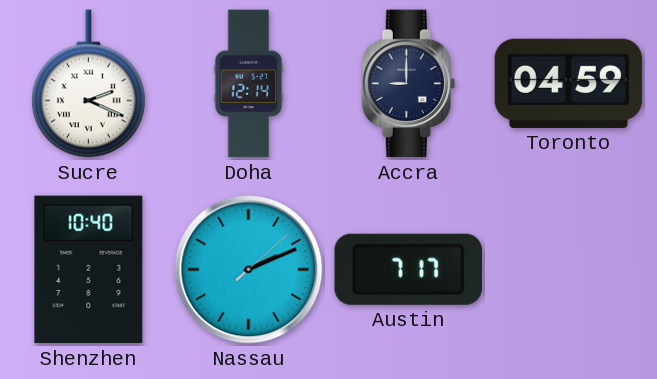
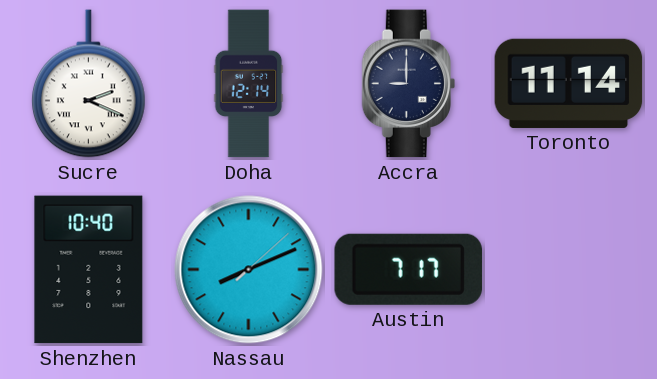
Toronto: 04:59 -> 11:14 (569, 83)
Nassau: 2:11 -> 8:11 (249, 270)
